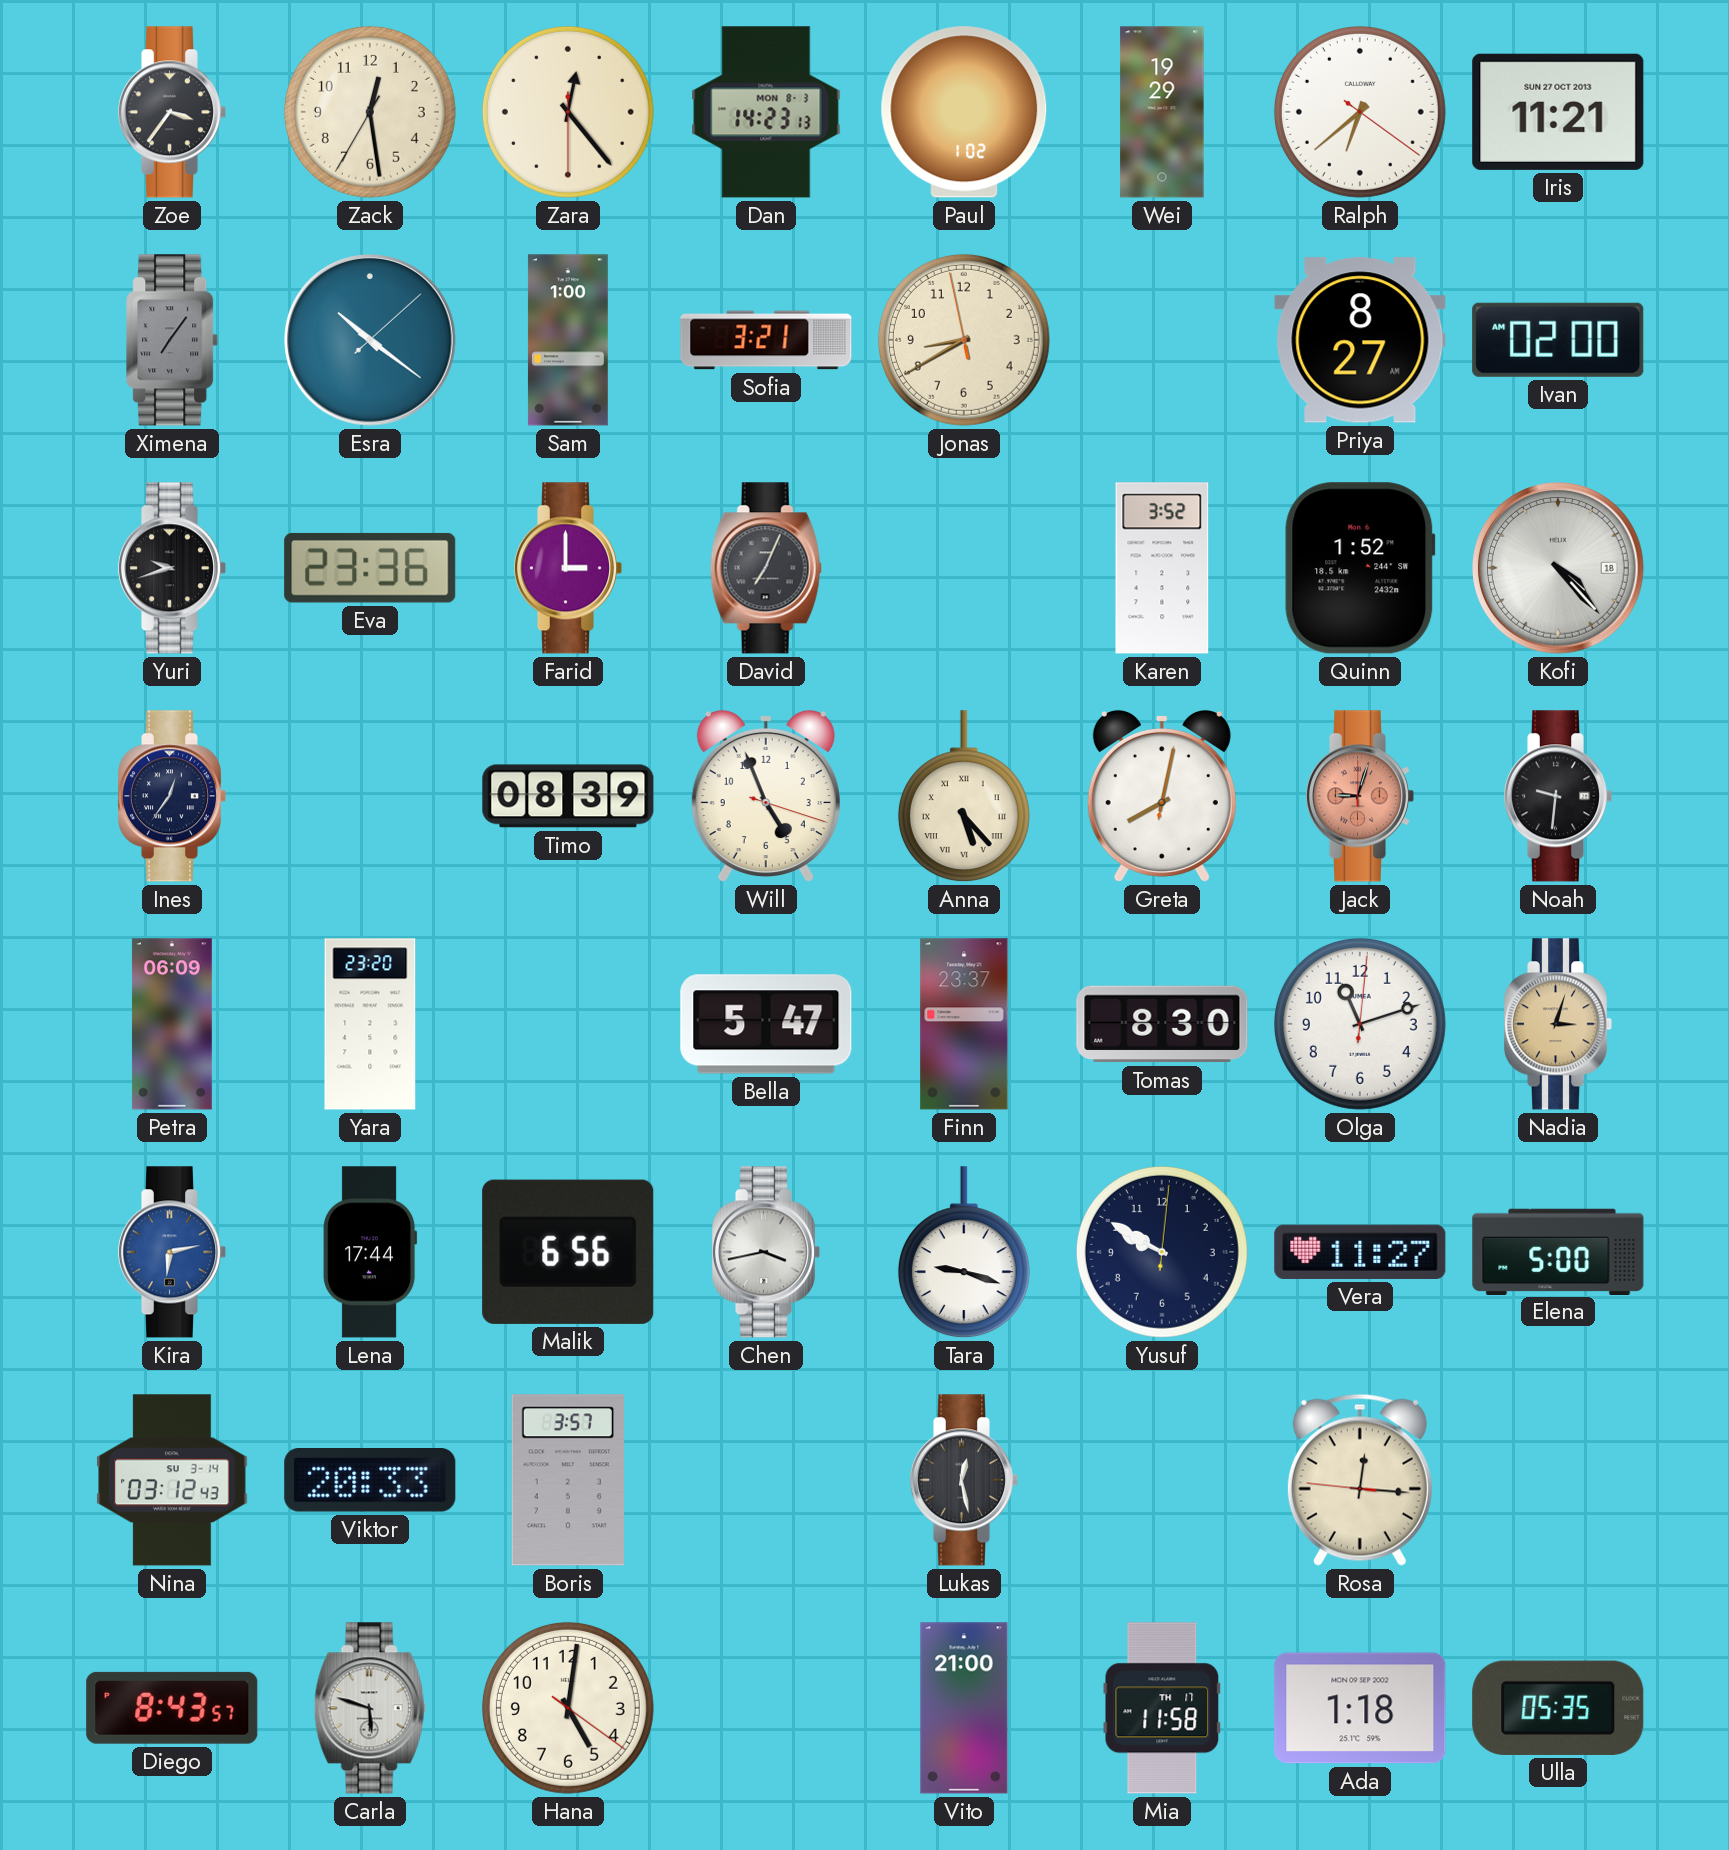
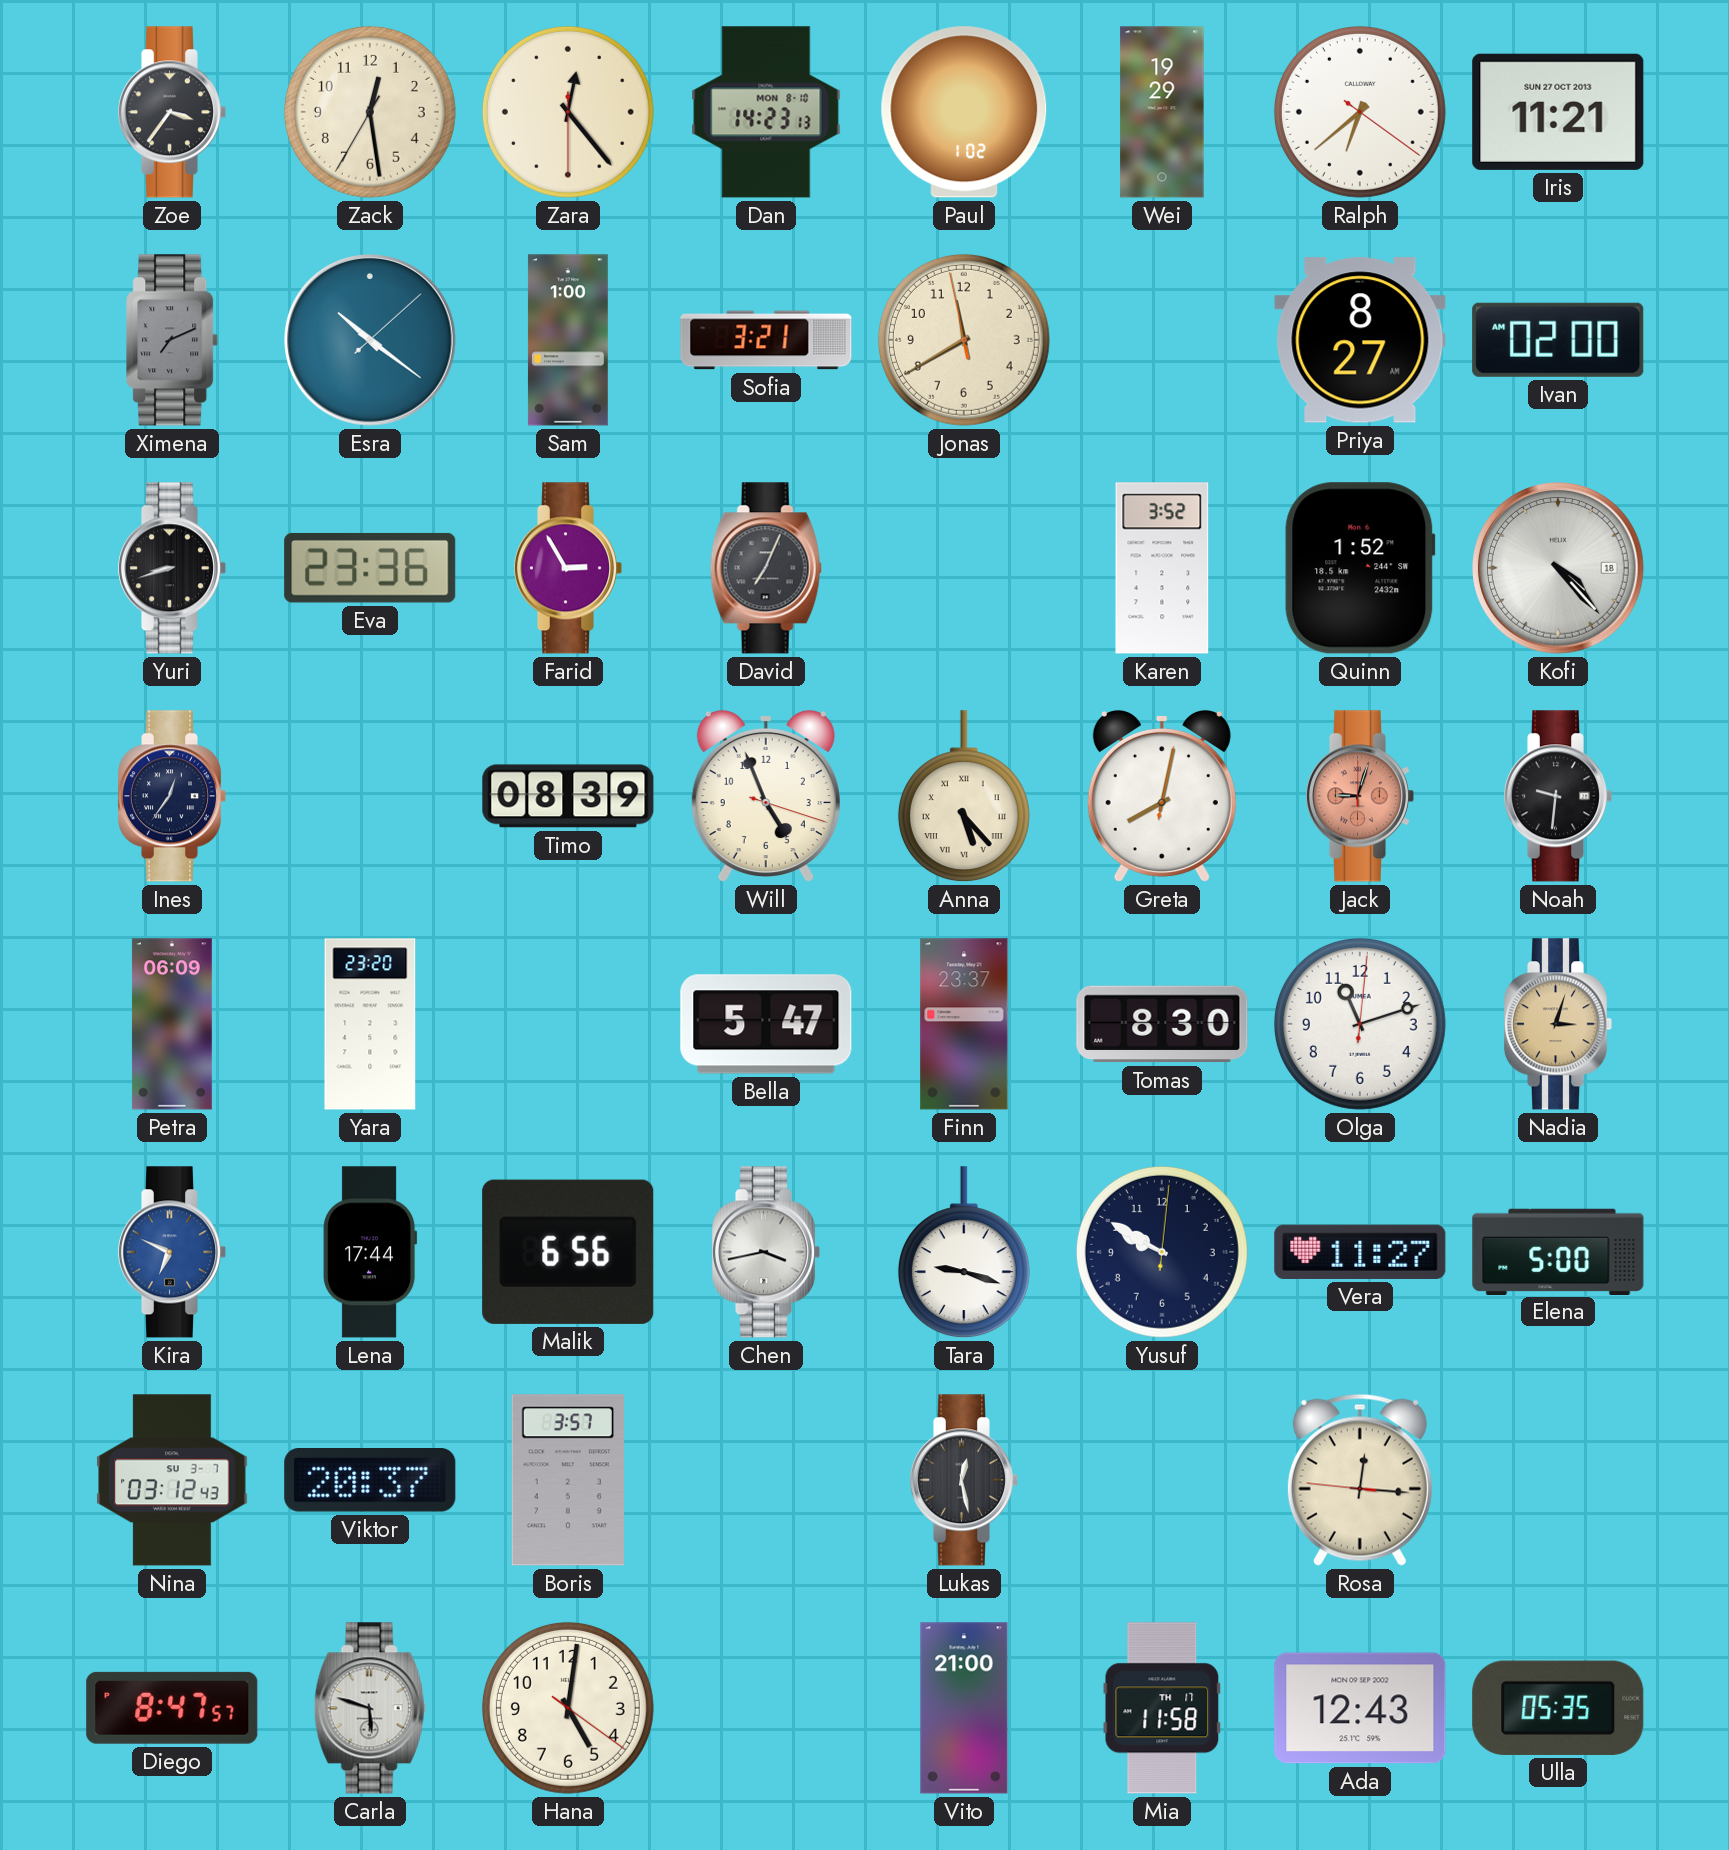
Dan date: MON 8-3 -> MON 8-10 (766, 112)
Ximena: 7:06 -> 7:11 (173, 340)
Jonas: 8:39 -> 11:39 (964, 340)
Yuri: 9:42 -> 8:42 (172, 568)
Farid: 3:00 -> 2:55 (568, 568)
Kira: 6:13 -> 6:49 (172, 1252)
Nina date: SU 3-14 -> SU 3-7 (172, 1480)
Viktor: 20:33 -> 20:37 (370, 1481)
Diego: 8:43 -> 8:47 (172, 1708)
Ada: 1:18 -> 12:43 (1360, 1708)
